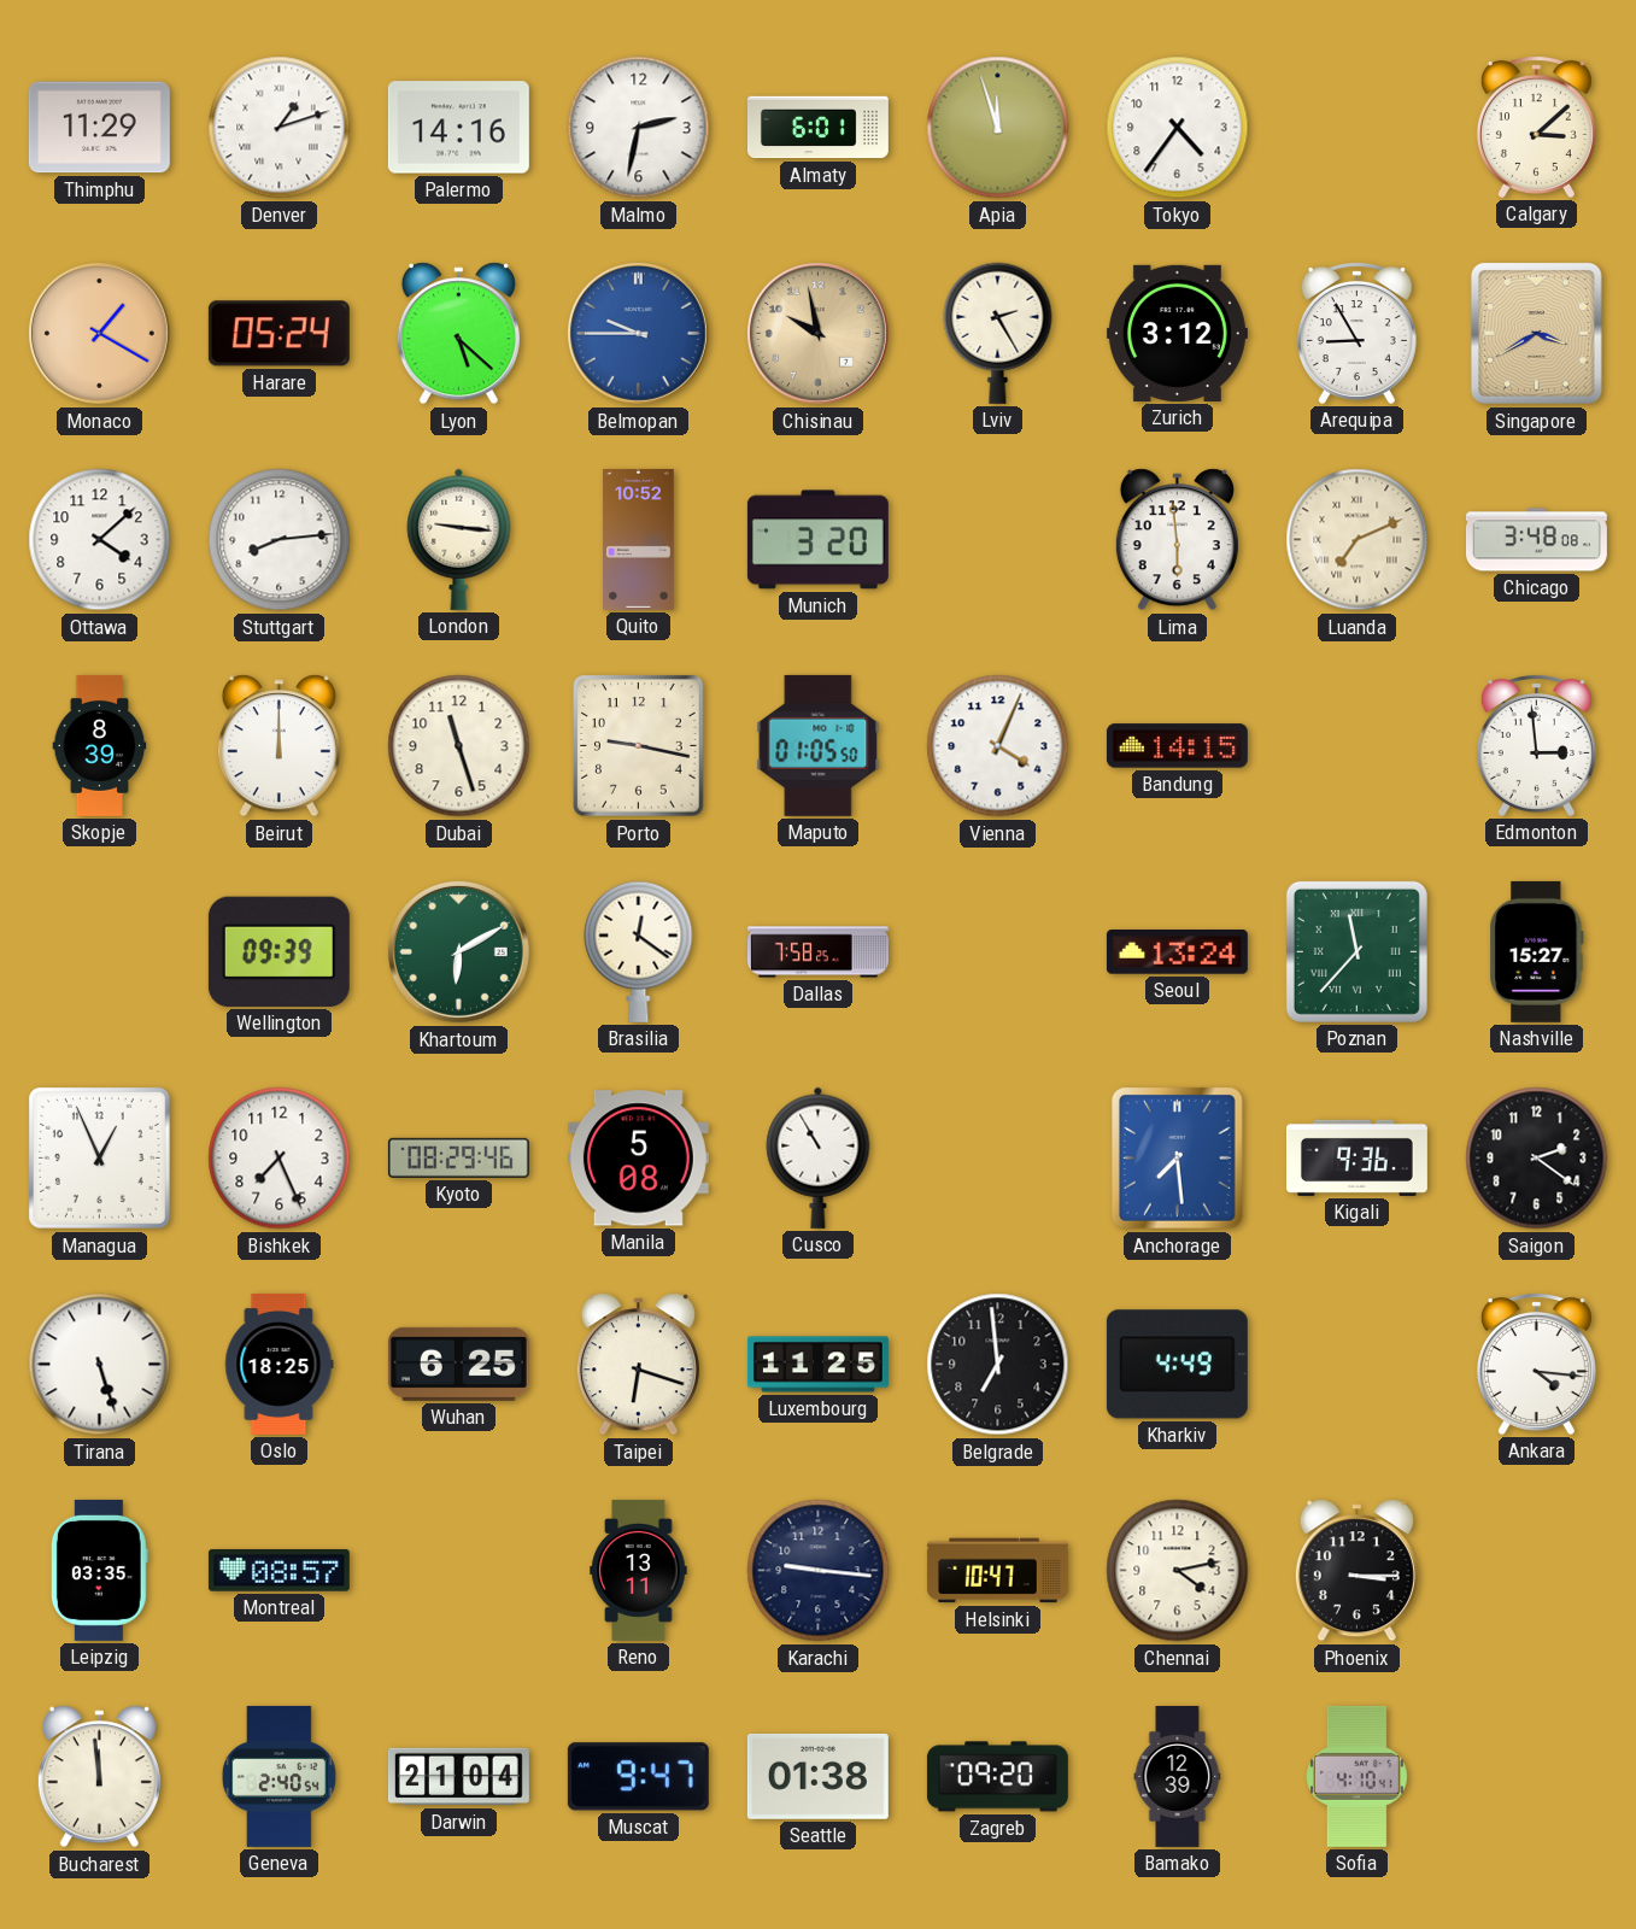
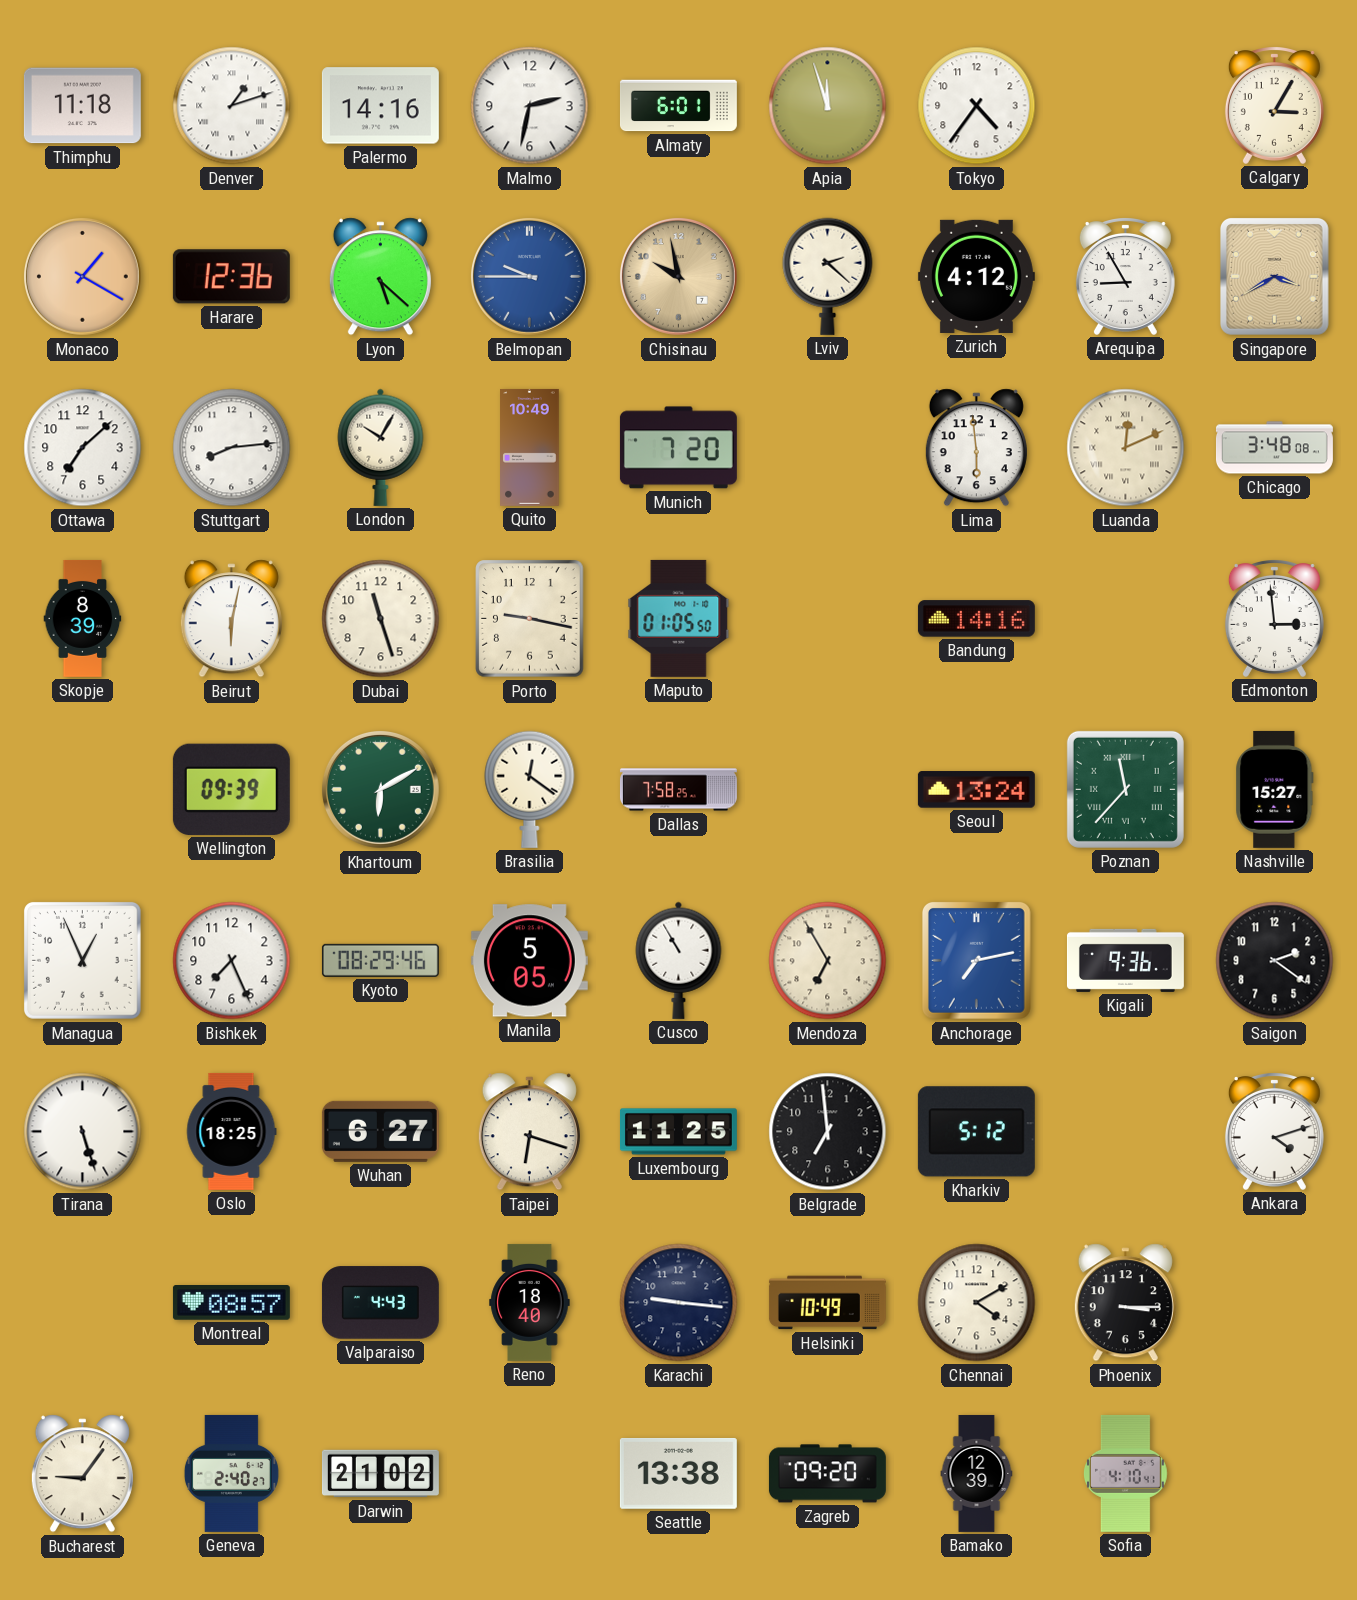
Thimphu: 11:29 -> 11:18 (82, 106)
Calgary: 3:08 -> 3:05 (1274, 106)
Harare: 05:24 -> 12:36 (231, 277)
Lviv: 2:25 -> 2:22 (828, 276)
Zurich: 3:12 -> 4:12 (976, 276)
Ottawa: 4:08 -> 7:08 (83, 448)
London: 9:16 -> 10:05 (381, 447)
Quito: 10:52 -> 10:49 (530, 447)
Munich: 3:20 -> 7:20 (678, 448)
Luanda: 7:11 -> 12:11 (1126, 448)
Beirut: 12:00 -> 6:02 (231, 619)
Vienna: 4:04 -> none (998, 746)
Bandung: 14:15 -> 14:16 (976, 619)
Manila: 5:08 -> 5:05 (529, 961)
Mendoza: none -> 6:55 (828, 961)
Anchorage: 7:29 -> 7:13 (976, 961)
Wuhan: 6:25 -> 6:27 (380, 1131)
Kharkiv: 4:49 -> 5:12 (976, 1132)
Ankara: 4:16 -> 4:12 (1274, 1132)
Leipzig: 03:35 -> none (99, 1570)
Valparaiso: none -> 4:43 (380, 1303)
Reno: 13:11 -> 18:40 (530, 1302)
Helsinki: 10:47 -> 10:49 (827, 1303)
Chennai: 4:13 -> 4:10 (977, 1303)
Bucharest: 11:59 -> 9:06 (82, 1474)
Geneva: 2:40:54 -> 2:40:27 (231, 1473)
Darwin: 21:04 -> 21:02 (380, 1474)
Muscat: 9:47 -> none (638, 1777)
Seattle: 01:38 -> 13:38 (678, 1473)
